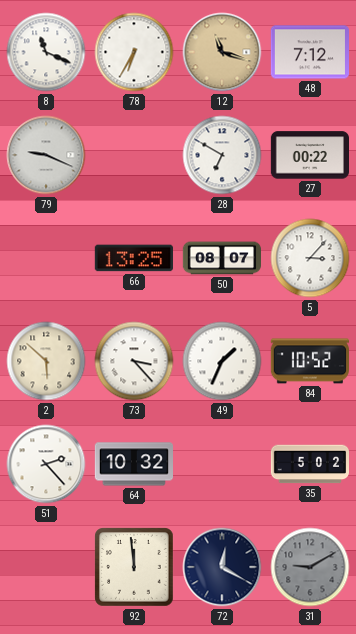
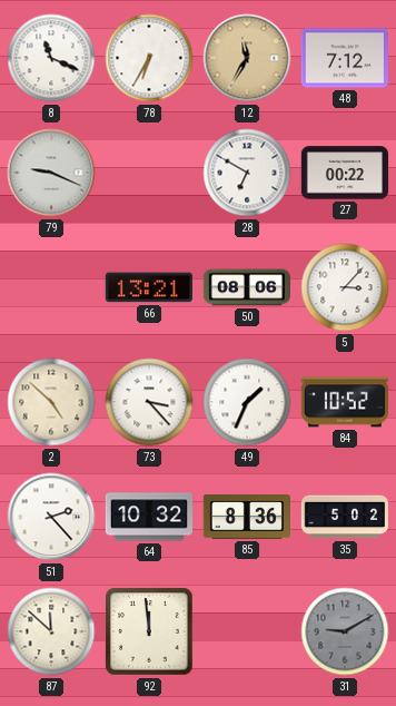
12: 11:18 -> 11:35 (247, 58)
66: 13:25 -> 13:21 (149, 287)
50: 08:07 -> 08:06 (246, 287)
2: 5:52 -> 4:52 (51, 402)
85: none -> 8:36 (246, 518)
87: none -> 11:52 (51, 631)
72: 12:20 -> none (222, 567)
